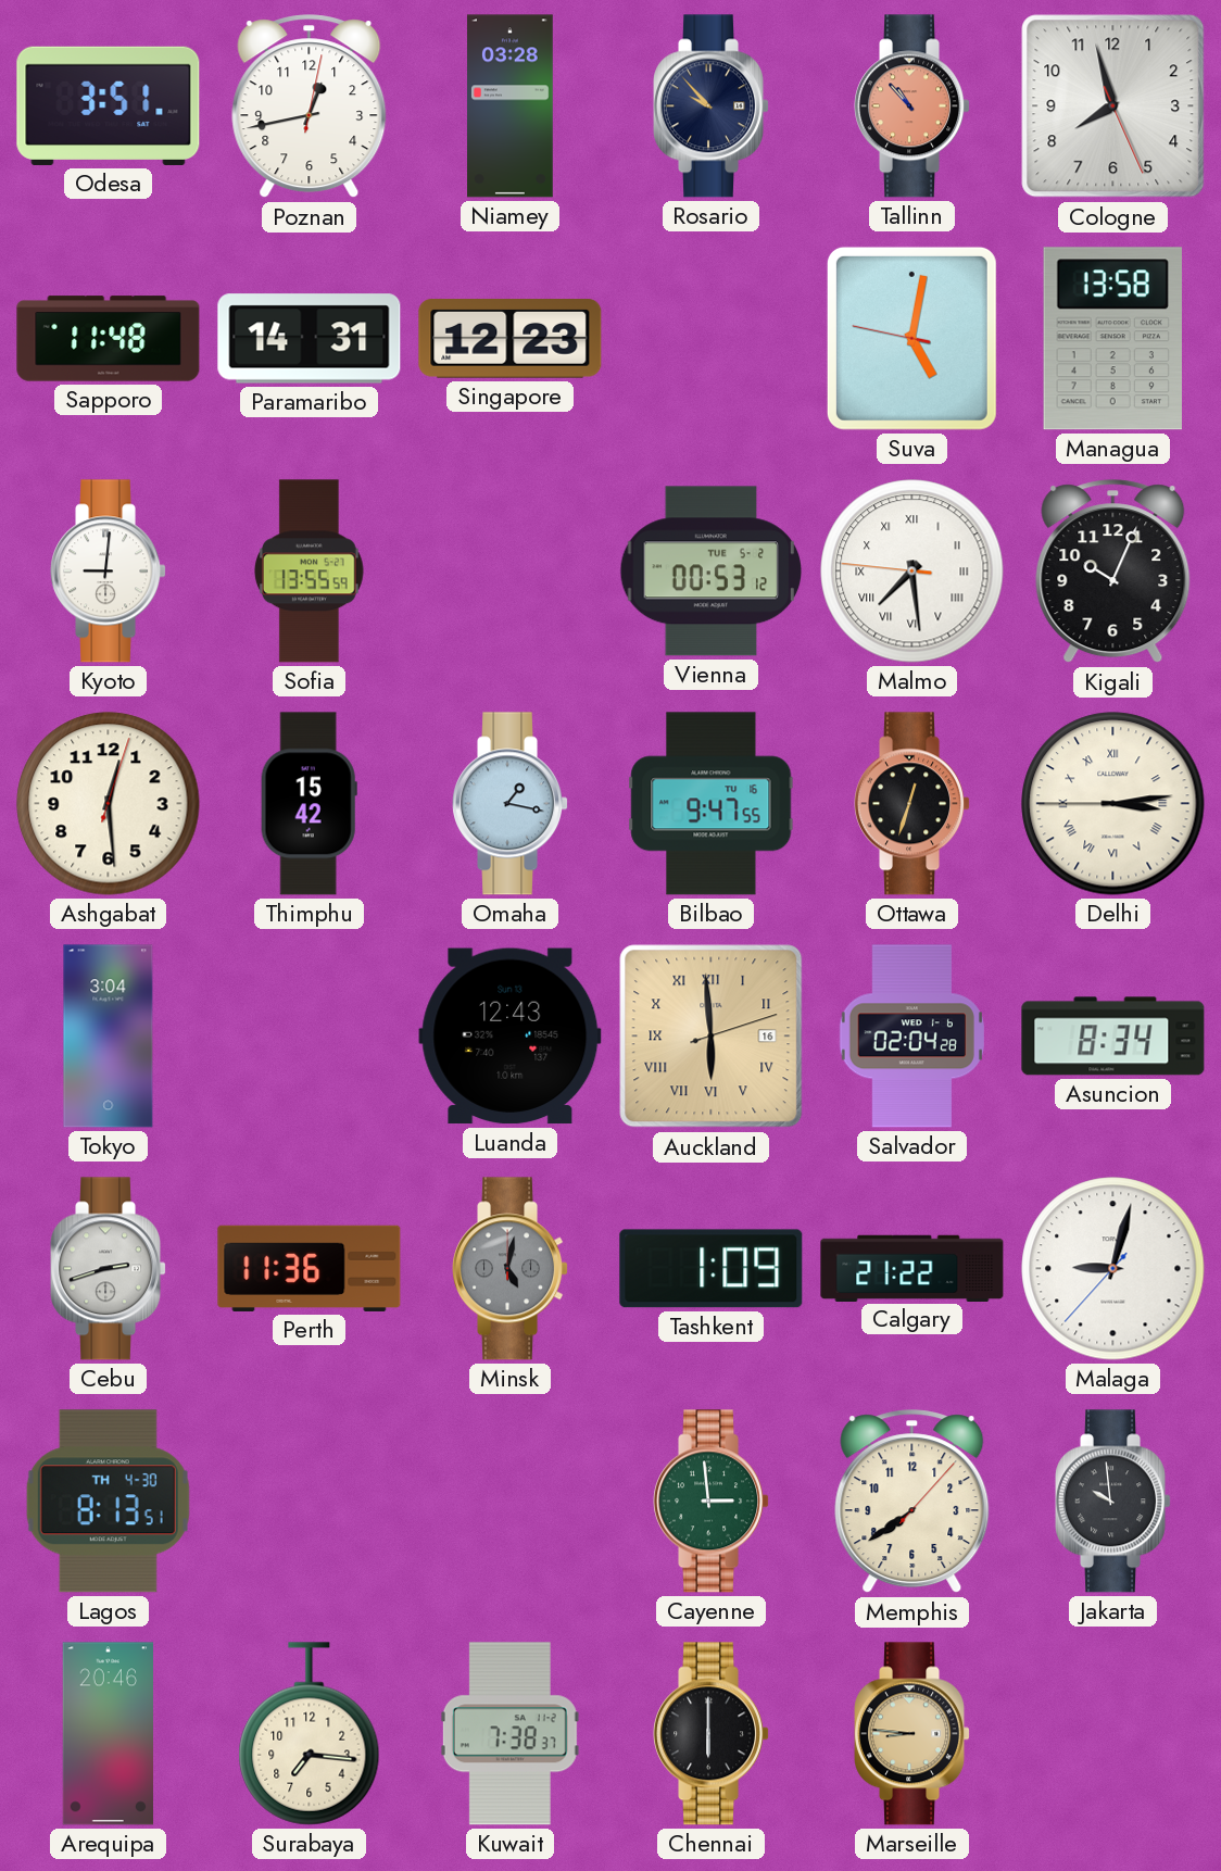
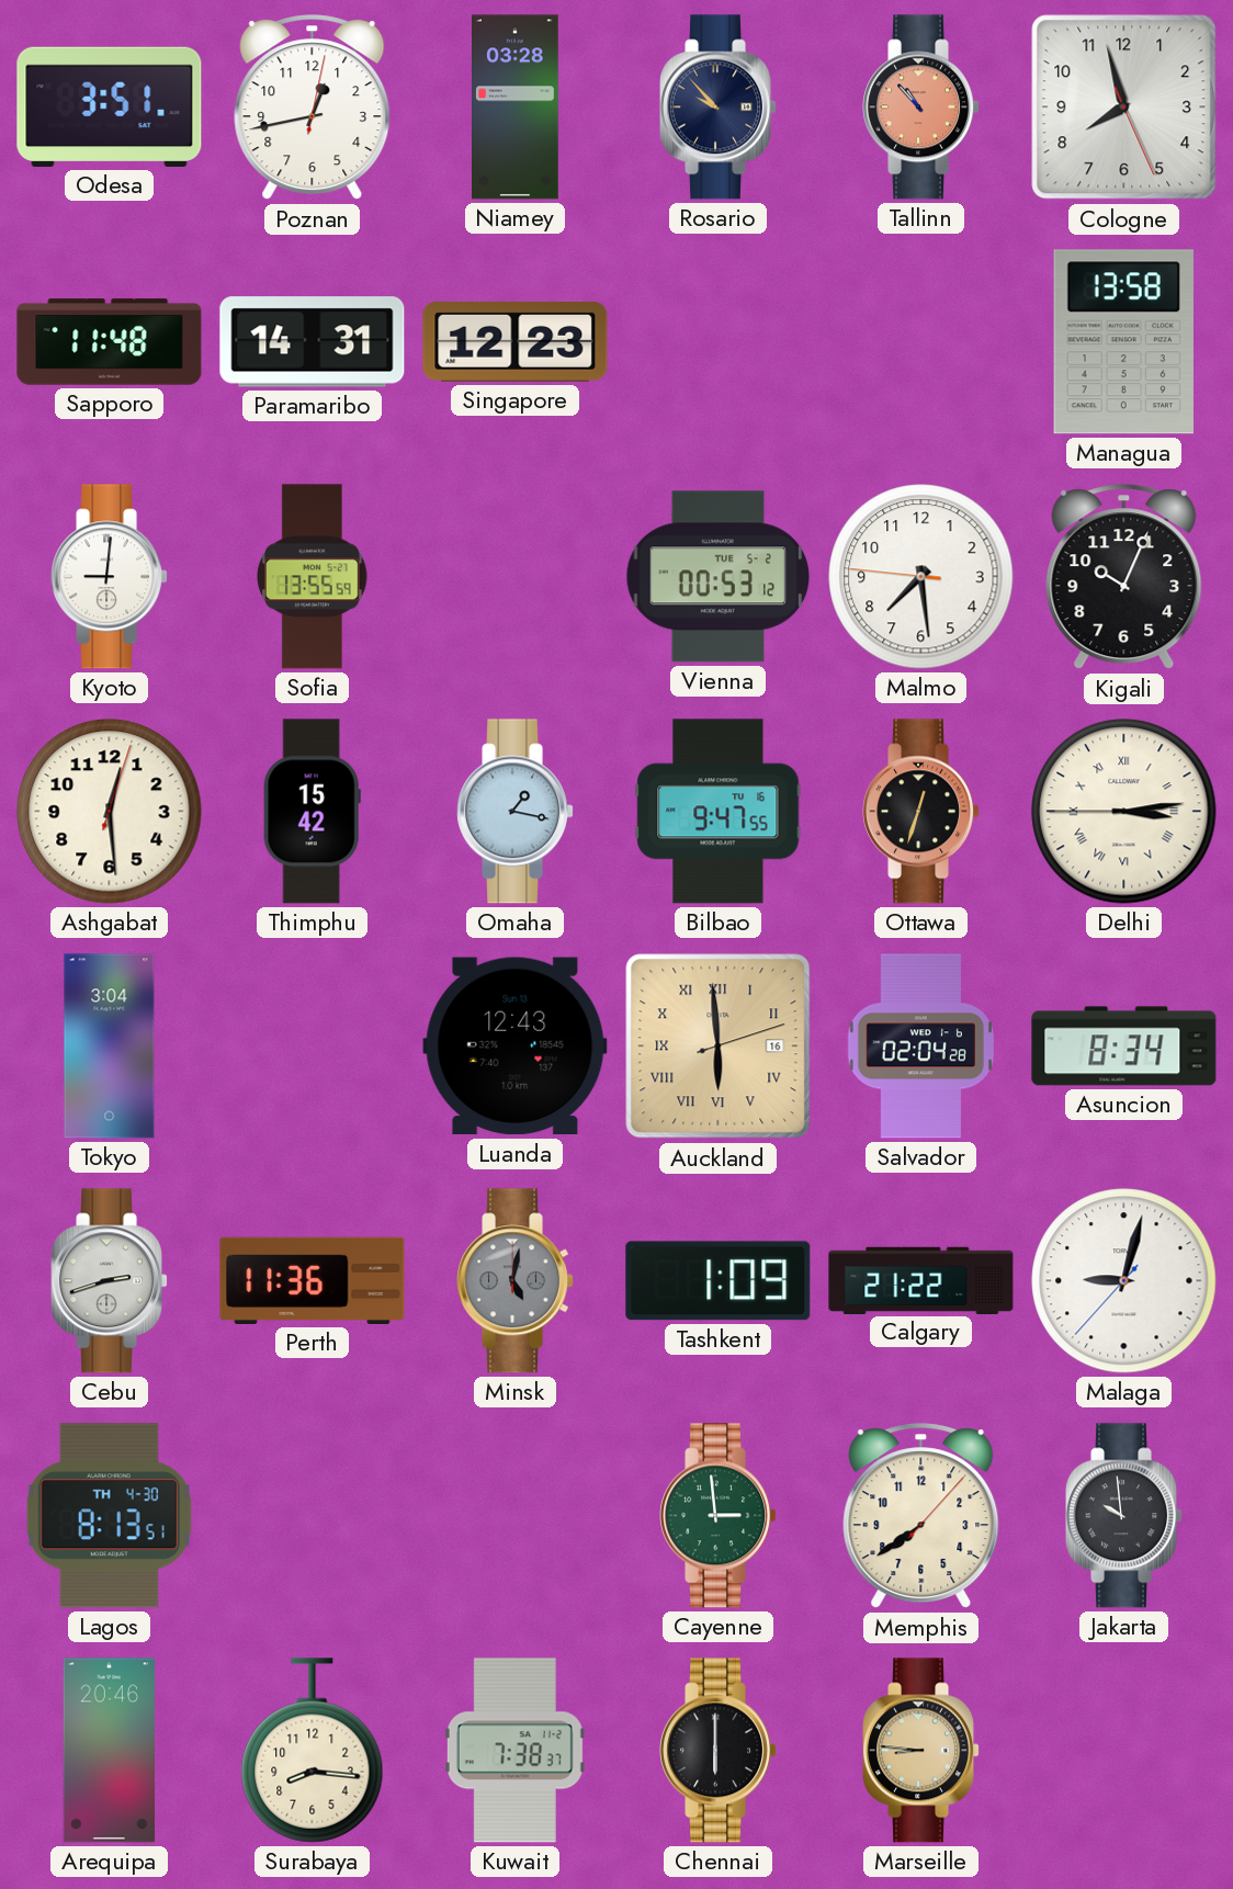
Suva: 5:01 -> none (911, 338)
Malmo numerals: Roman -> Arabic (921, 577)
Surabaya: 7:16 -> 8:16 (313, 1751)
